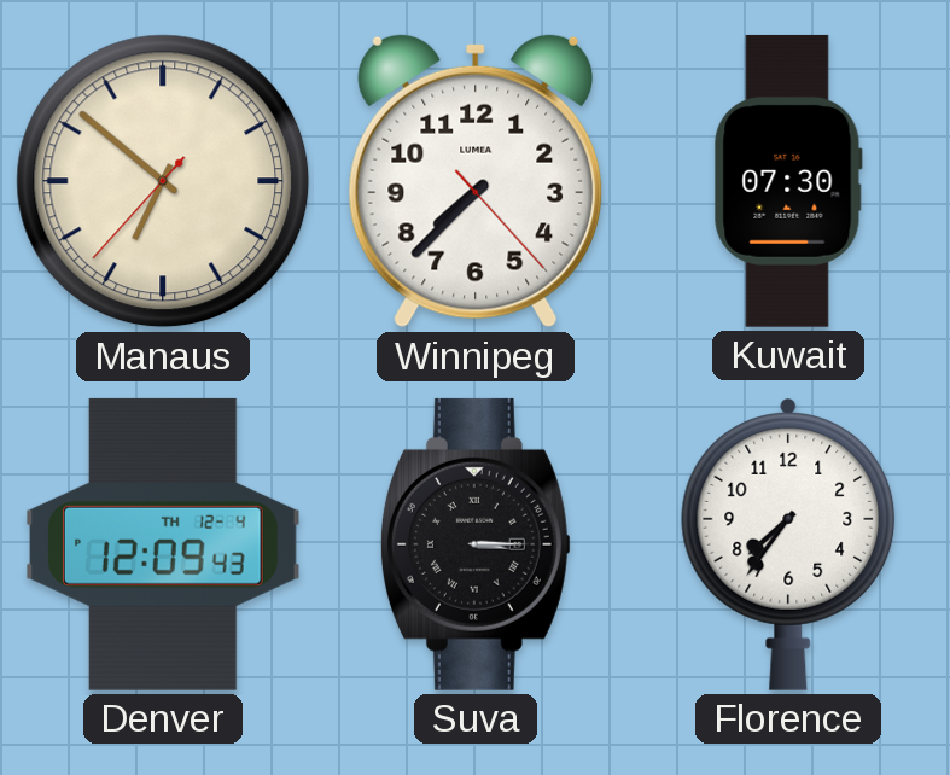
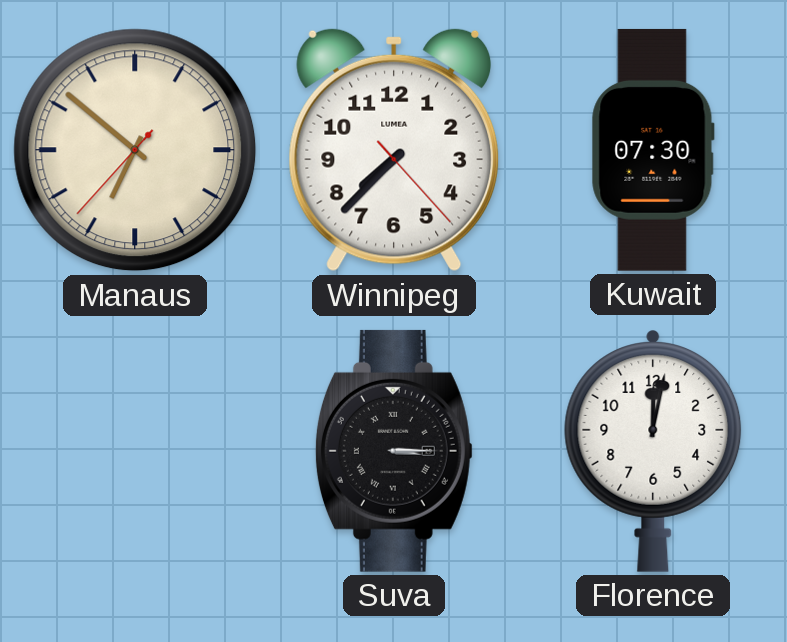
Denver: 12:09 -> none (164, 544)
Florence: 7:36 -> 12:02 (653, 451)
